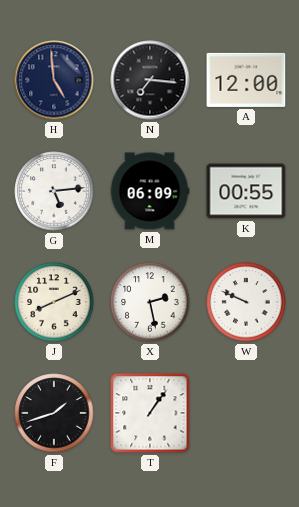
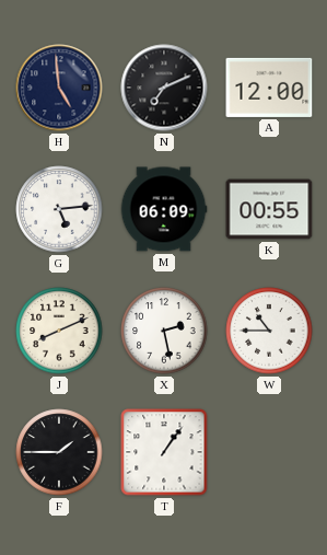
N: 7:16 -> 7:11 (164, 88)
W: 9:49 -> 10:45 (269, 331)
F: 1:42 -> 1:45 (59, 452)
